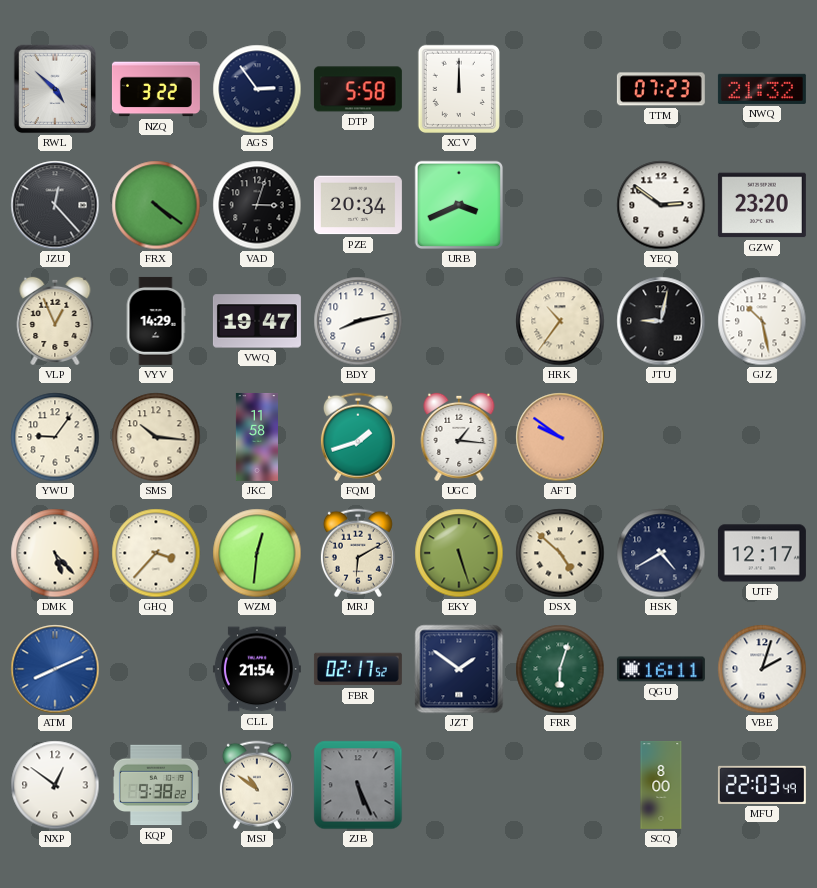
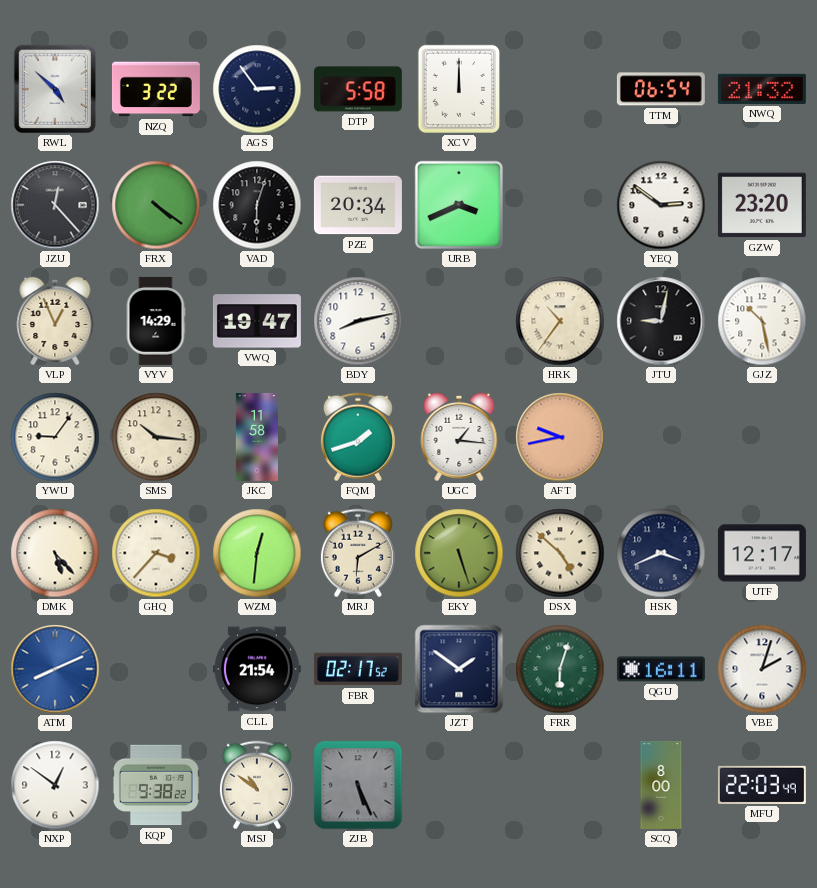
TTM: 07:23 -> 06:54 (661, 89)
VAD: 3:03 -> 6:03 (257, 205)
AFT: 9:51 -> 9:43 (560, 437)
HSK: 4:40 -> 3:41 (661, 553)
